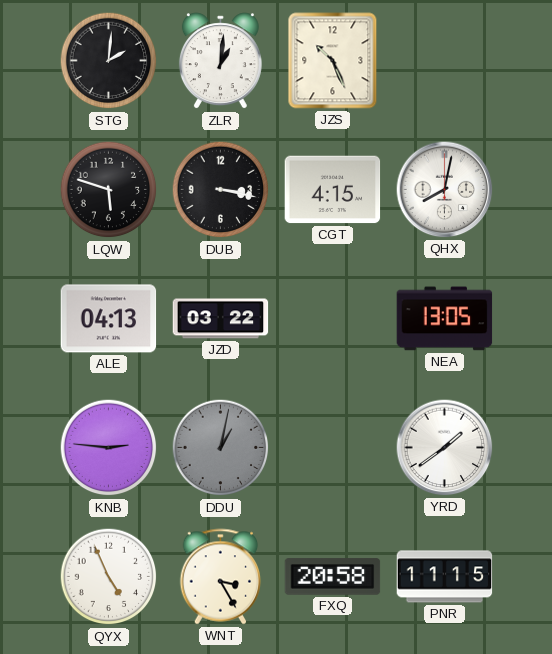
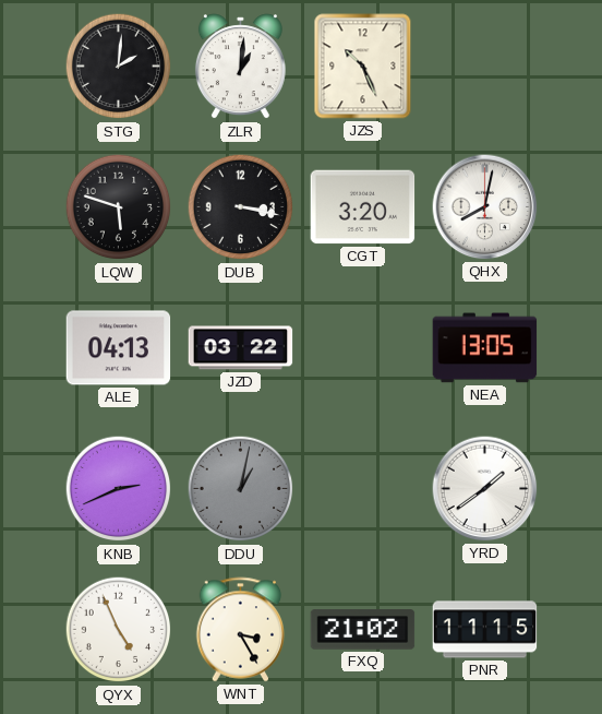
CGT: 4:15 -> 3:20 (363, 207)
KNB: 2:46 -> 2:41 (119, 489)
FXQ: 20:58 -> 21:02 (363, 630)
